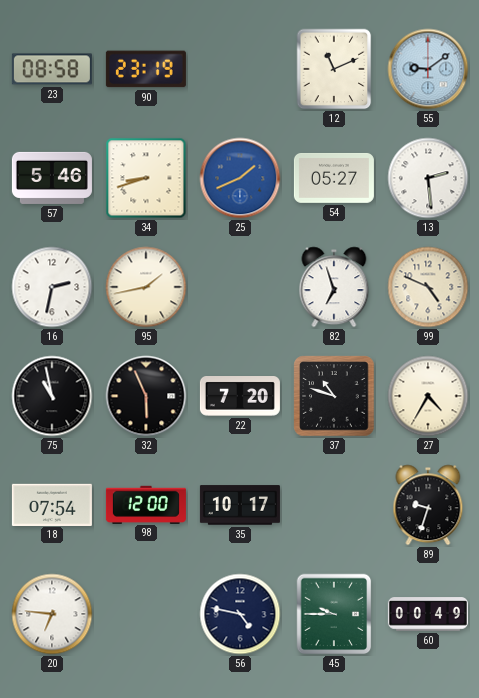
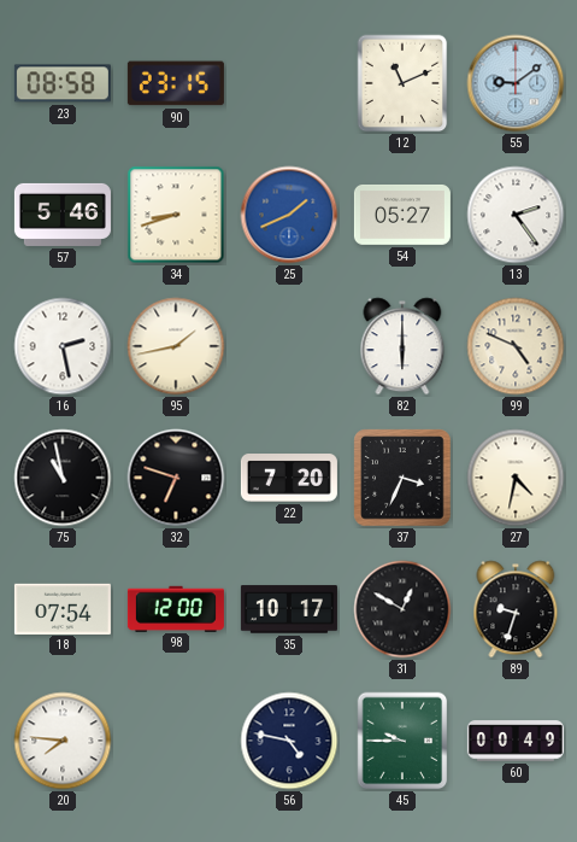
90: 23:19 -> 23:15 (176, 83)
13: 2:29 -> 2:24 (516, 215)
16: 2:32 -> 2:28 (63, 346)
82: 6:57 -> 6:00 (402, 346)
32: 5:56 -> 6:48 (176, 478)
37: 10:48 -> 3:34 (402, 478)
27: 4:35 -> 4:32 (516, 478)
31: none -> 12:50 (402, 609)
20: 6:46 -> 7:46 (63, 741)
